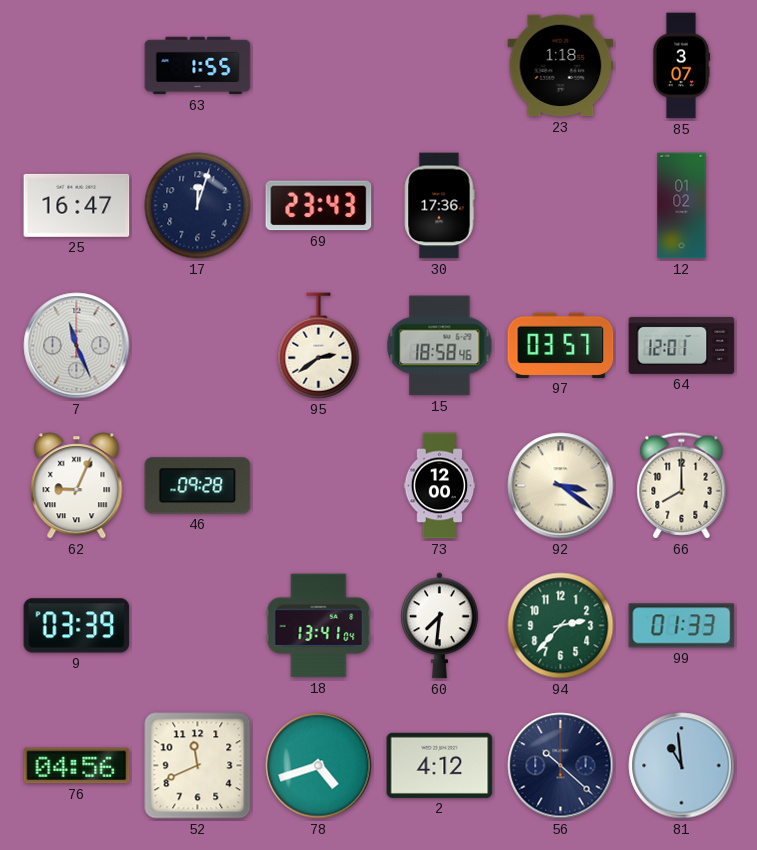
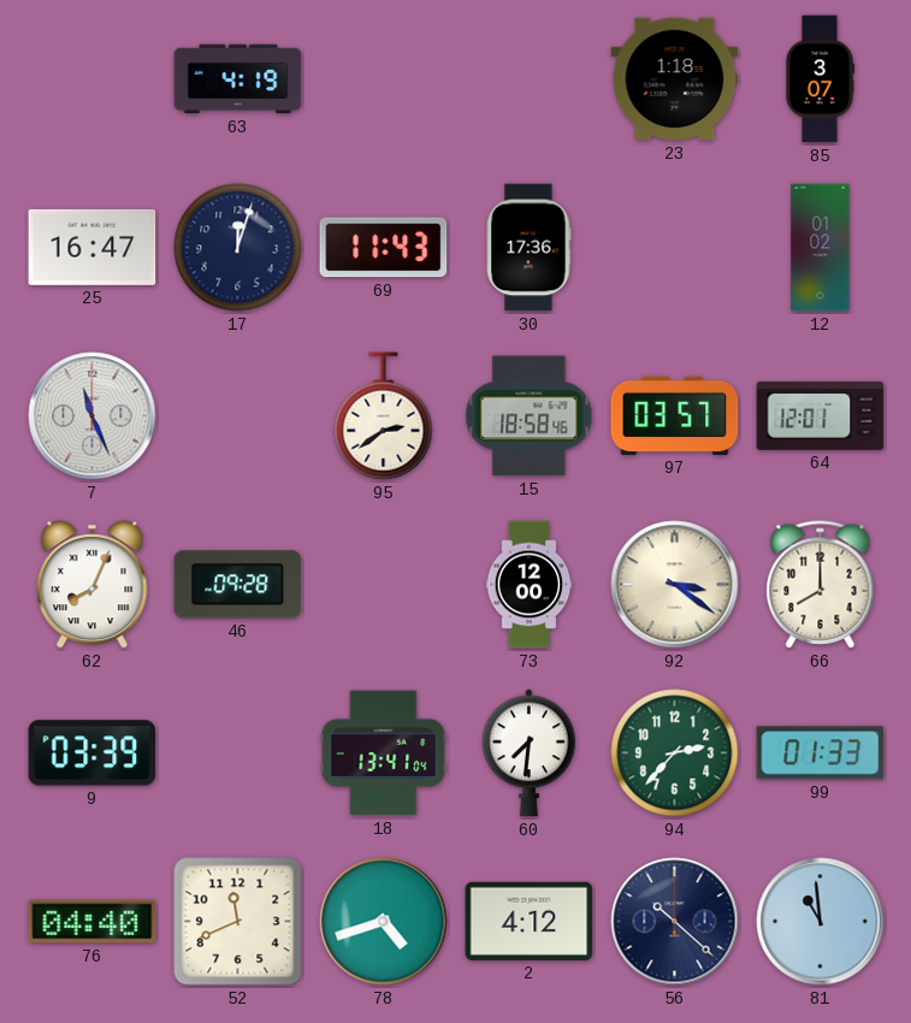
63: 1:55 -> 4:19 (238, 79)
69: 23:43 -> 11:43 (384, 248)
62: 9:04 -> 8:04 (93, 585)
76: 04:56 -> 04:40 (93, 922)
